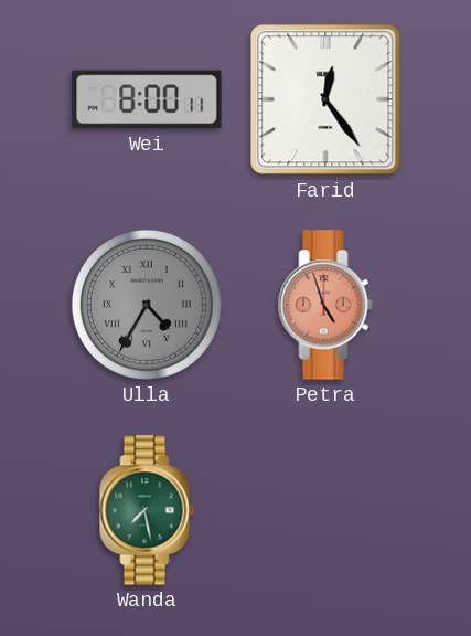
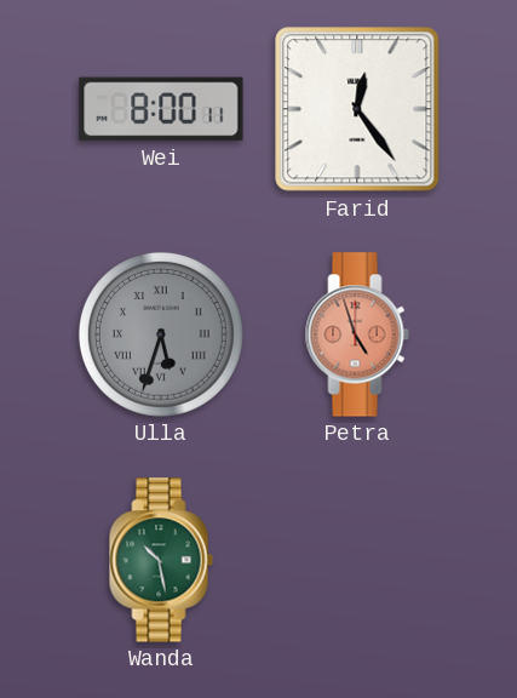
Ulla: 4:35 -> 5:33 (161, 334)
Wanda: 7:28 -> 10:28 (161, 560)
